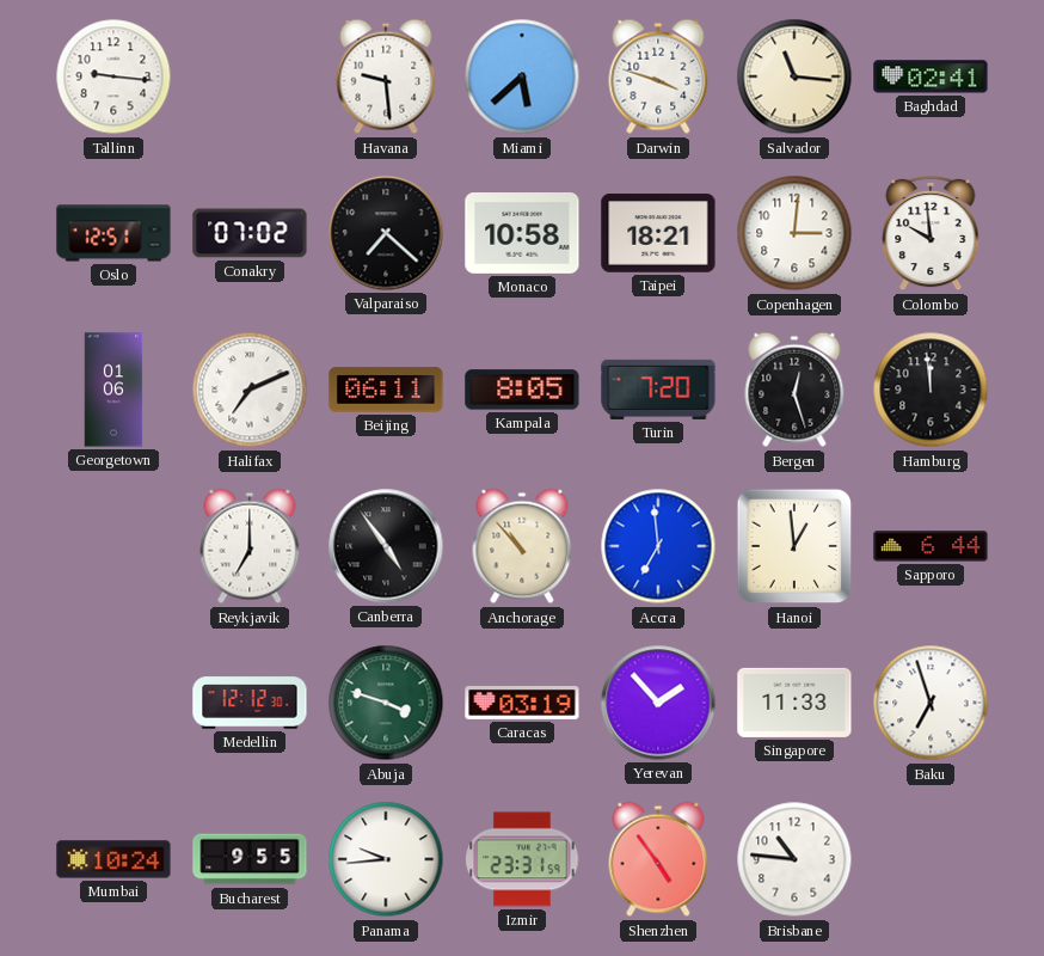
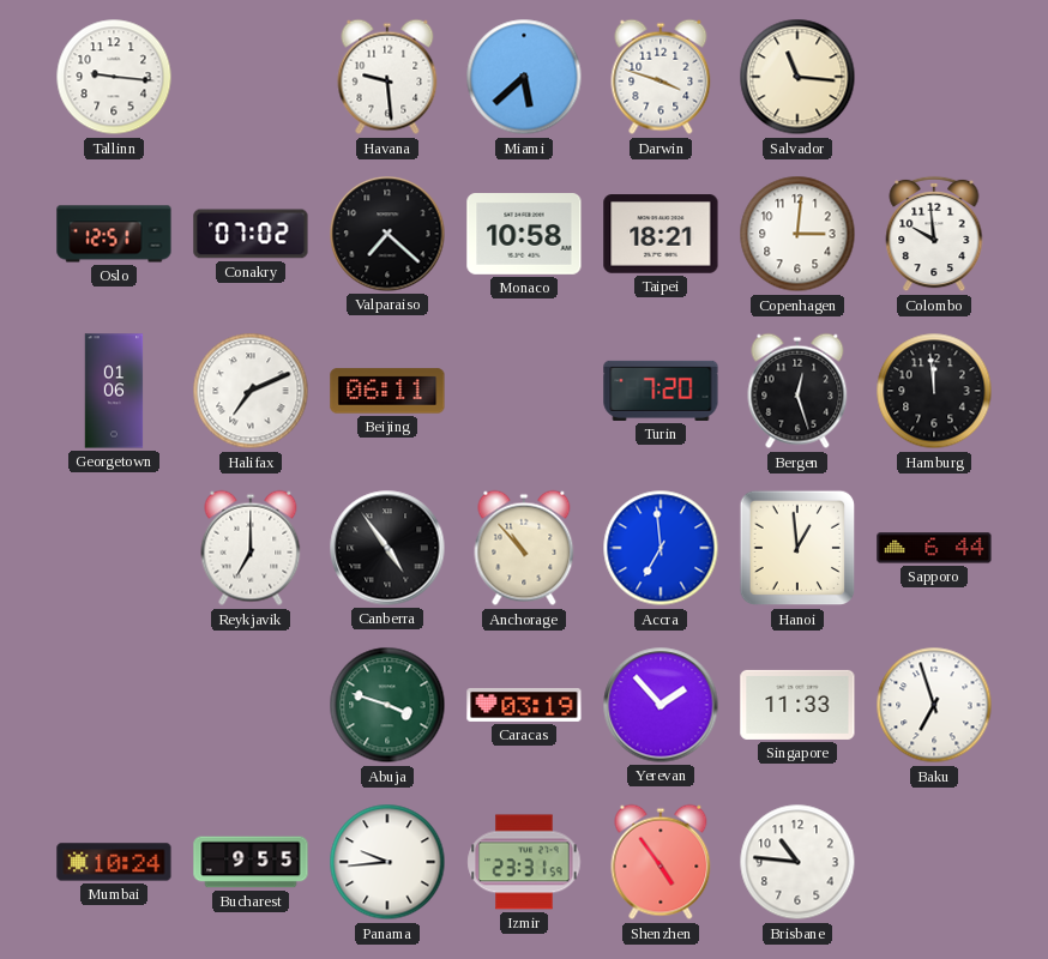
Baghdad: 02:41 -> none (931, 76)
Kampala: 8:05 -> none (522, 390)
Medellin: 12:12 -> none (250, 703)
